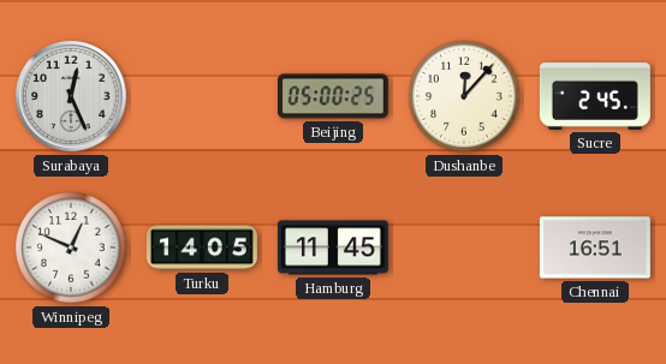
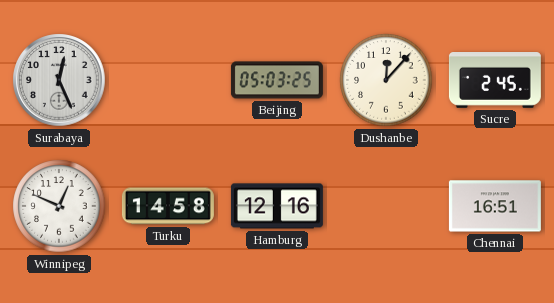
Beijing: 05:00 -> 05:03 (277, 80)
Turku: 14:05 -> 14:58 (168, 206)
Hamburg: 11:45 -> 12:16 (277, 206)
